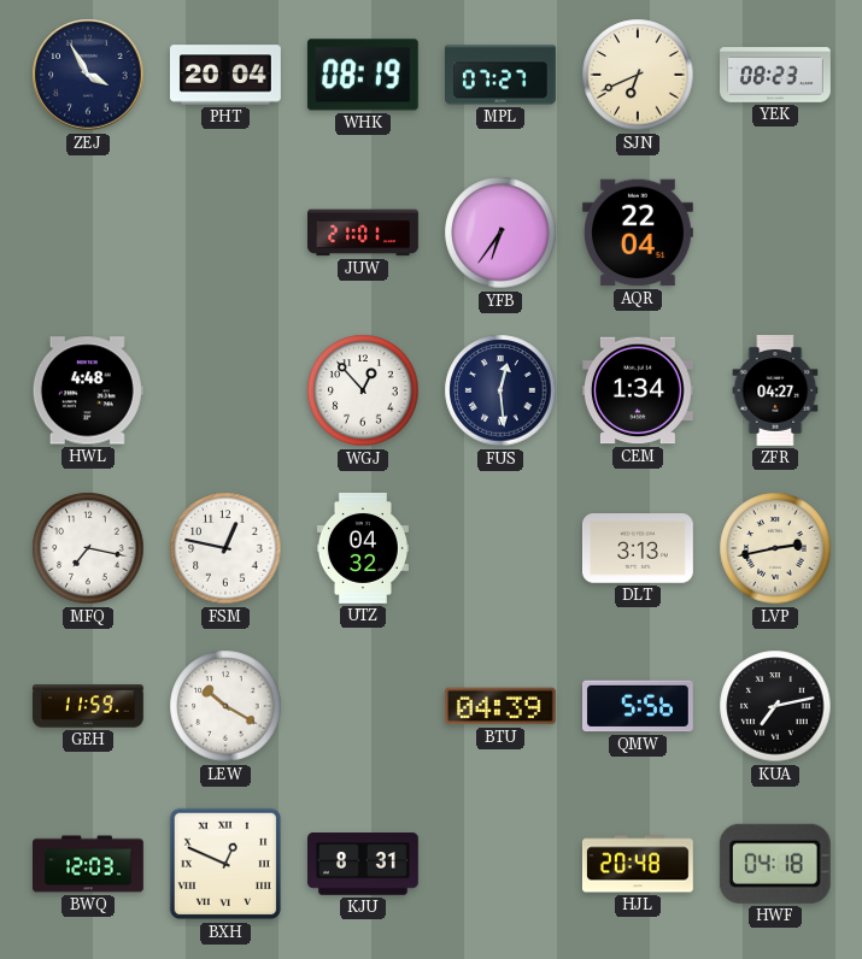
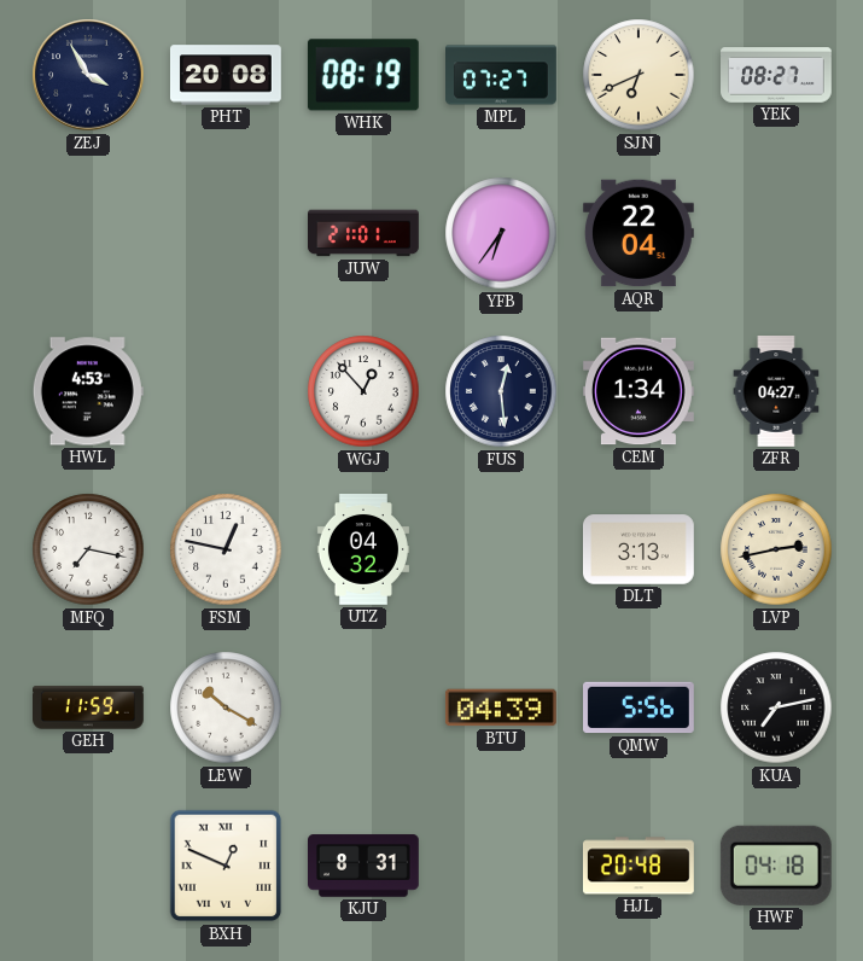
PHT: 20:04 -> 20:08 (226, 75)
YEK: 08:23 -> 08:27 (777, 75)
HWL: 4:48 -> 4:53 (88, 391)
BWQ: 12:03 -> none (89, 864)
